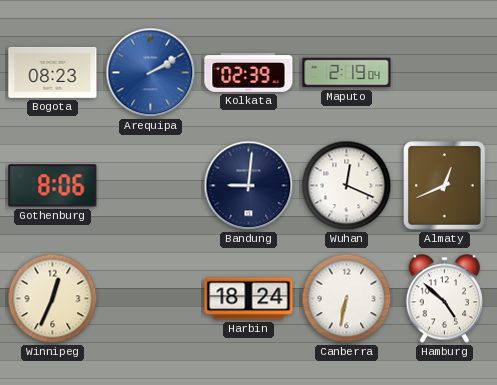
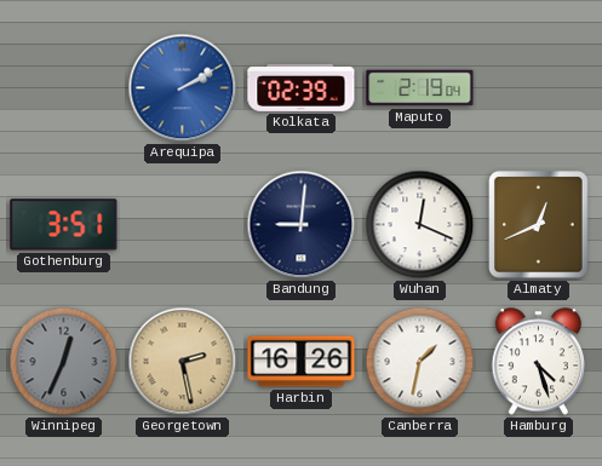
Bogota: 08:23 -> none (53, 72)
Gothenburg: 8:06 -> 3:51 (64, 225)
Winnipeg dial: cream -> grey (64, 362)
Georgetown: none -> 2:28 (183, 362)
Harbin: 18:24 -> 16:26 (302, 362)
Canberra: 6:32 -> 1:32 (420, 362)
Hamburg: 4:52 -> 4:27 (539, 362)
